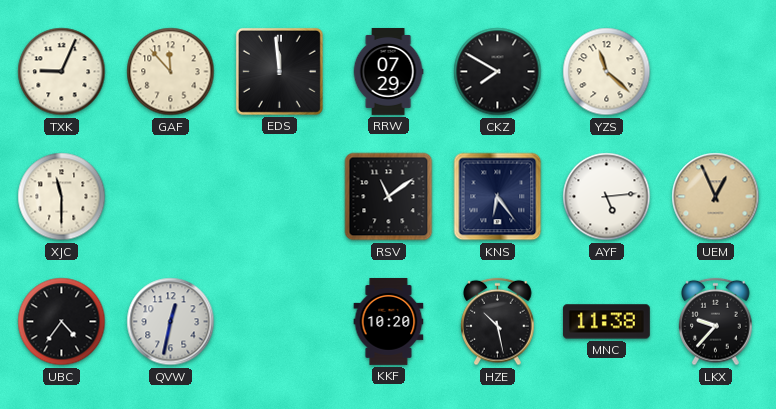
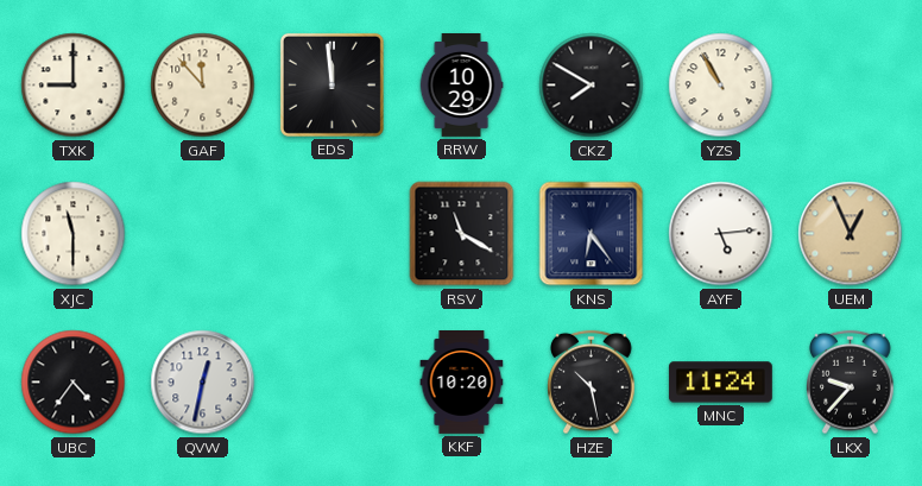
TXK: 9:04 -> 9:00 (74, 86)
RRW: 07:29 -> 10:29 (461, 86)
YZS: 11:22 -> 10:55 (721, 86)
RSV: 11:09 -> 11:20 (462, 234)
MNC: 11:38 -> 11:24 (720, 383)
